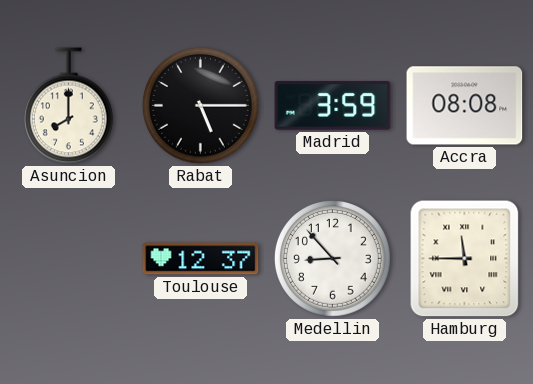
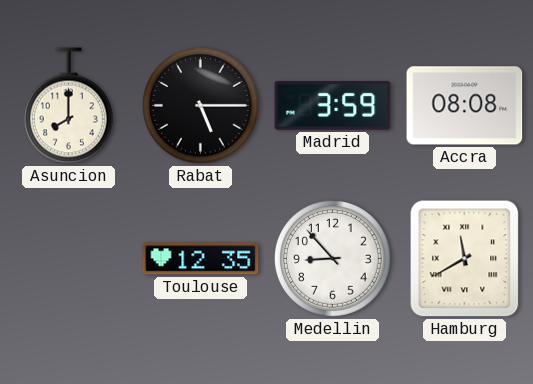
Toulouse: 12:37 -> 12:35 (201, 259)
Hamburg: 11:45 -> 11:40 (465, 259)
